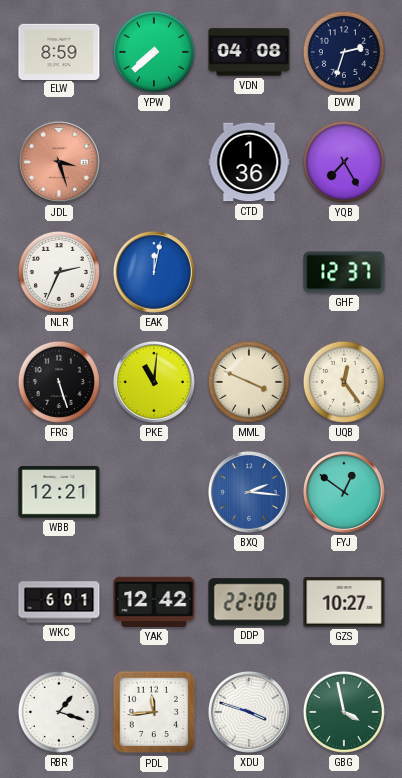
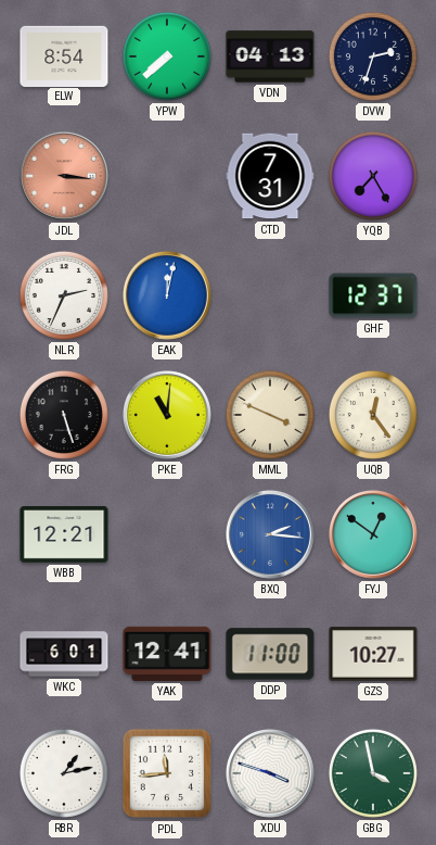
ELW: 8:59 -> 8:54 (64, 55)
VDN: 04:08 -> 04:13 (270, 56)
JDL: 3:27 -> 3:16 (64, 176)
CTD: 1:36 -> 7:31 (270, 176)
YAK: 12:42 -> 12:41 (167, 654)
DDP: 22:00 -> 11:00 (270, 654)
RBR: 1:18 -> 1:13 (64, 773)
